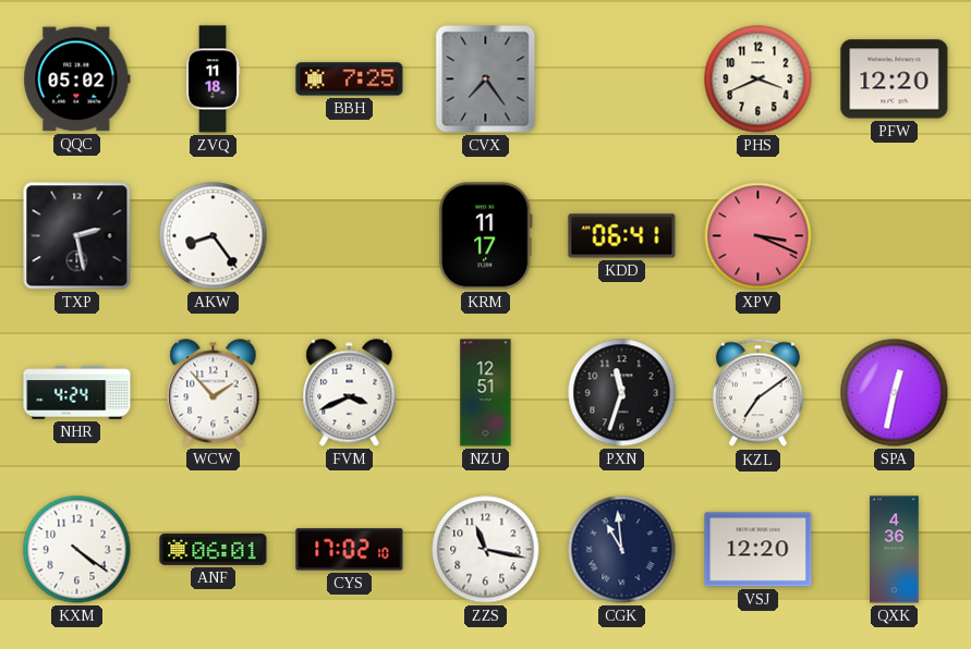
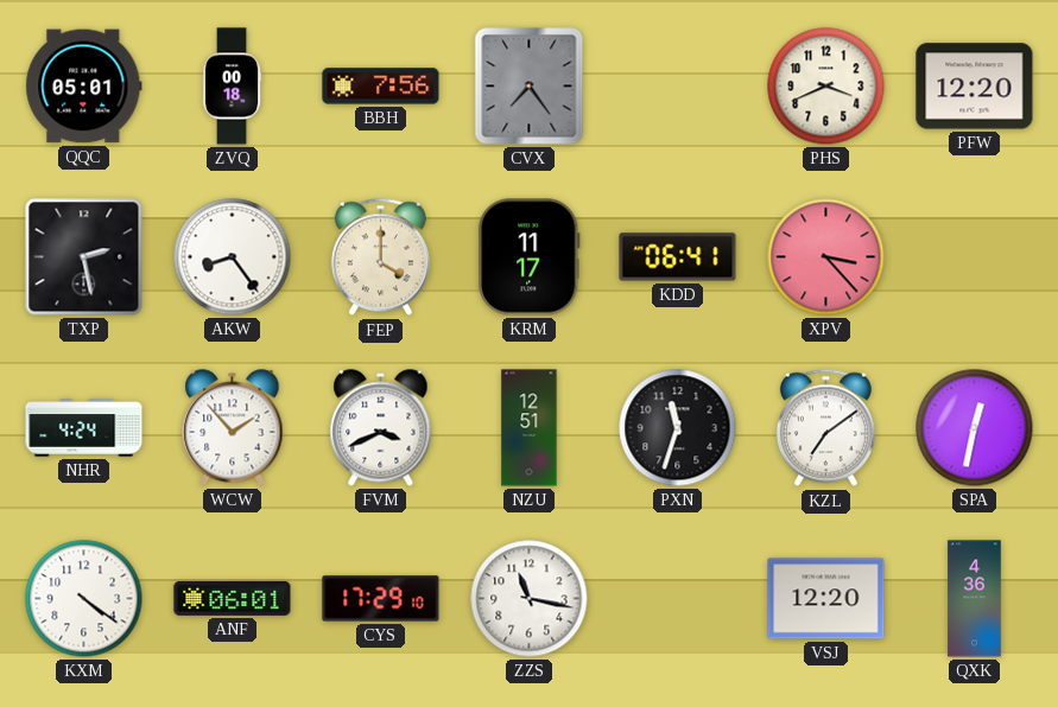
QQC: 05:02 -> 05:01 (84, 87)
ZVQ: 11:18 -> 00:18 (232, 87)
BBH: 7:25 -> 7:56 (381, 87)
FEP: none -> 4:00 (380, 257)
XPV: 3:19 -> 3:23 (826, 257)
CYS: 17:02 -> 17:29 (381, 599)
CGK: 10:59 -> none (622, 550)
